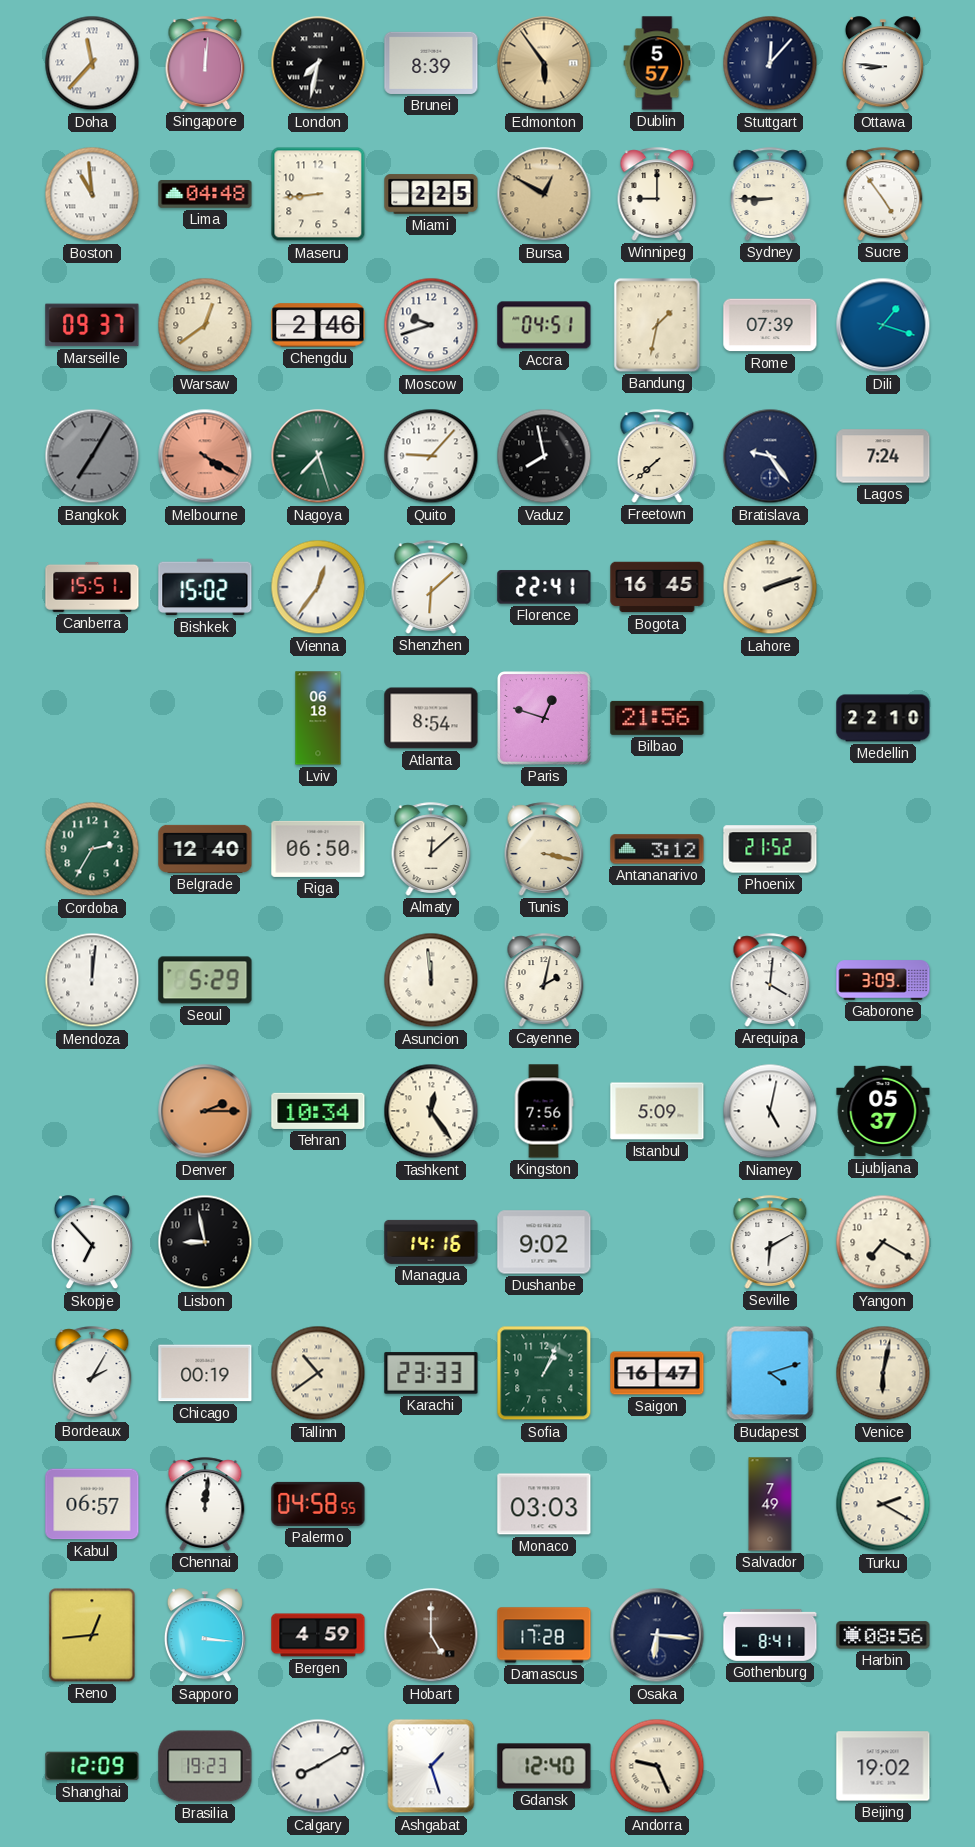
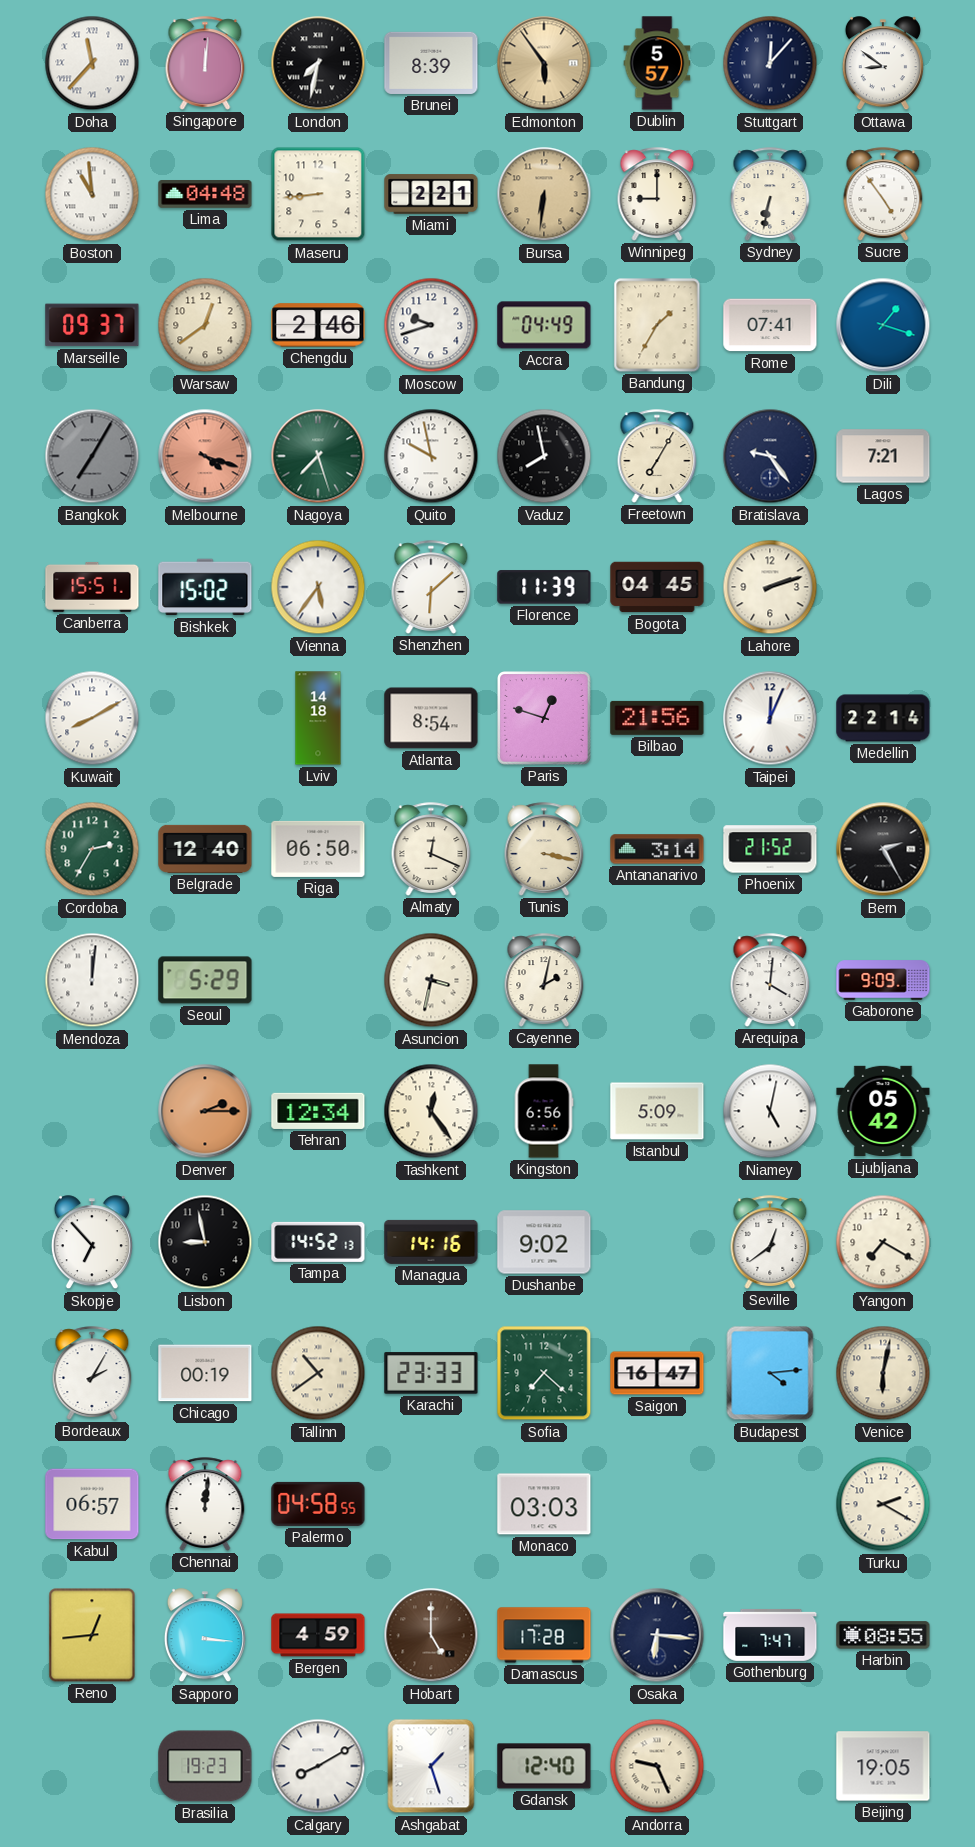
Ottawa: 8:46 -> 8:51 (883, 64)
Miami: 2:25 -> 2:21 (431, 194)
Bursa: 12:50 -> 6:31 (544, 194)
Sydney: 8:45 -> 6:32 (770, 194)
Accra: 04:51 -> 04:49 (544, 325)
Bandung: 1:32 -> 1:35 (657, 325)
Rome: 07:39 -> 07:41 (770, 325)
Melbourne: 4:20 -> 4:18 (205, 456)
Quito: 9:07 -> 9:58 (431, 456)
Freetown: 7:38 -> 7:05 (657, 456)
Lagos: 7:24 -> 7:21 (883, 456)
Vienna: 12:36 -> 5:36 (318, 587)
Florence: 22:41 -> 11:39 (544, 587)
Bogota: 16:45 -> 04:45 (657, 587)
Kuwait: none -> 8:10 (92, 718)
Lviv: 06:18 -> 14:18 (318, 718)
Taipei: none -> 12:04 (770, 718)
Medellin: 22:10 -> 22:14 (883, 718)
Almaty: 12:08 -> 12:19 (431, 849)
Antananarivo: 3:12 -> 3:14 (657, 849)
Bern: none -> 2:25 (883, 849)
Asuncion: 11:59 -> 3:32 (431, 980)
Gaborone: 3:09 -> 9:09 (883, 980)
Tehran: 10:34 -> 12:34 (318, 1111)
Kingston: 7:56 -> 6:56 (544, 1111)
Ljubljana: 05:37 -> 05:42 (883, 1111)
Tampa: none -> 14:52 (318, 1242)
Seville: 6:10 -> 12:39 (770, 1242)
Sofia: 1:04 -> 7:22 (544, 1373)
Budapest: 4:12 -> 4:14 (770, 1373)
Salvador: 7:49 -> none (770, 1504)
Gothenburg: 8:41 -> 7:47 (770, 1635)
Harbin: 08:56 -> 08:55 (883, 1635)
Shanghai: 12:09 -> none (92, 1766)
Beijing: 19:02 -> 19:05 (883, 1766)
